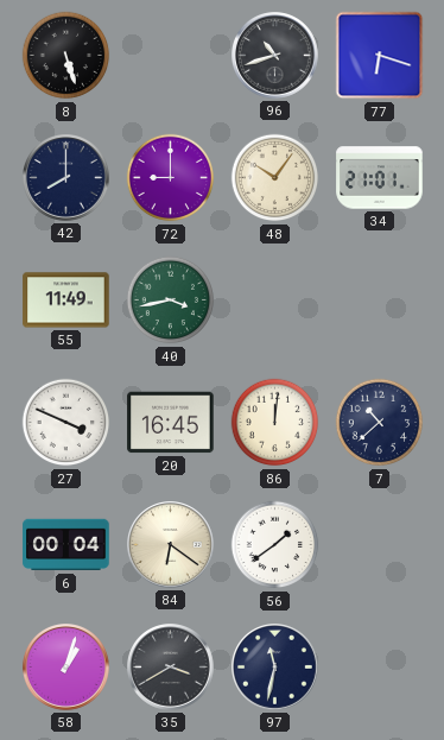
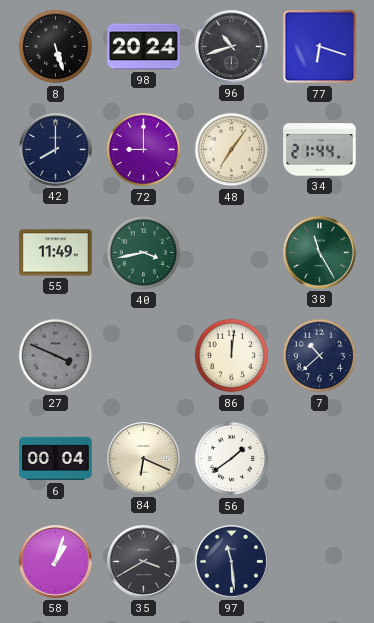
98: none -> 20:24 (144, 47)
48: 10:06 -> 7:06 (232, 150)
34: 21:01 -> 21:44 (320, 150)
38: none -> 11:25 (320, 253)
27 dial: white -> grey (56, 356)
20: 16:45 -> none (171, 423)
84: 6:21 -> 6:19 (144, 459)
97: 11:32 -> 11:29 (232, 562)
